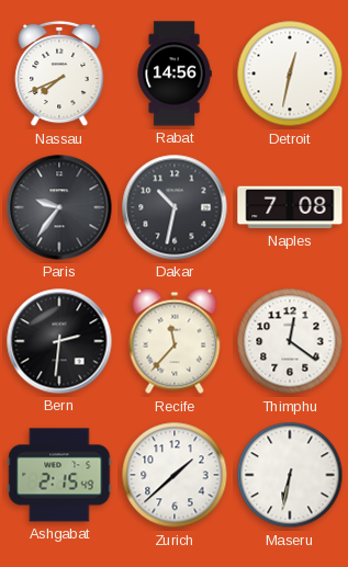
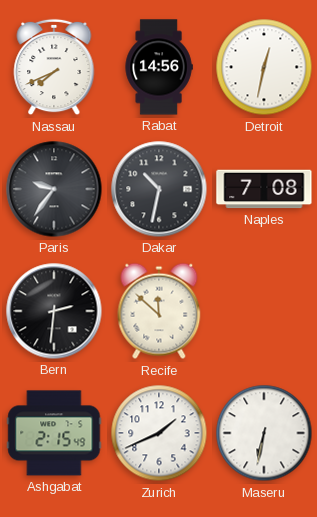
Recife: 11:37 -> 11:52 (159, 311)
Thimphu: 12:21 -> none (290, 341)
Zurich: 1:38 -> 1:41 (159, 433)
